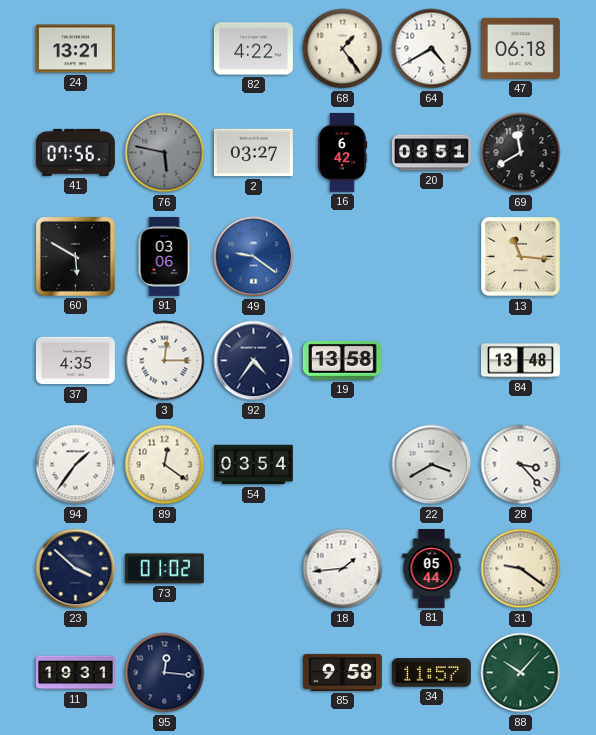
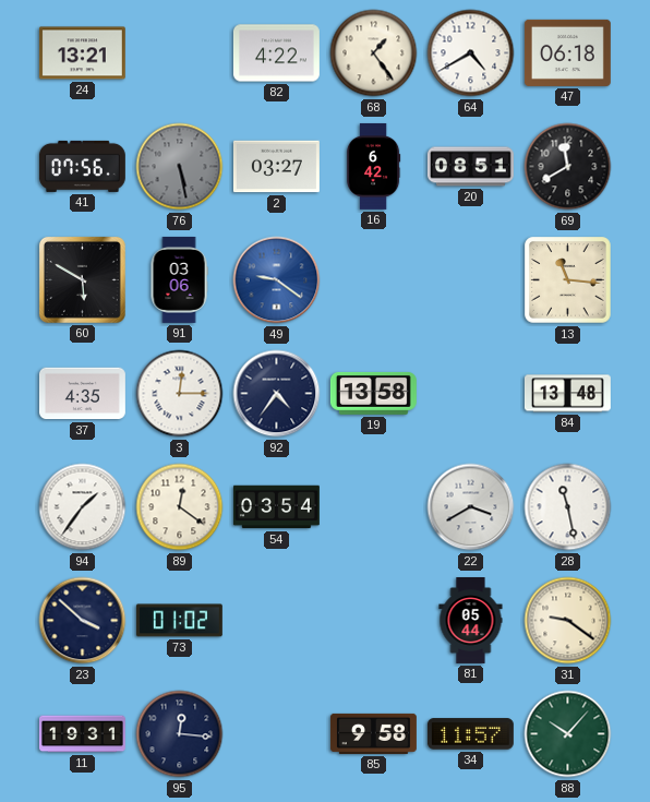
76: 5:47 -> 5:28 (180, 167)
28: 3:23 -> 11:28 (568, 507)
18: 1:44 -> none (343, 569)
